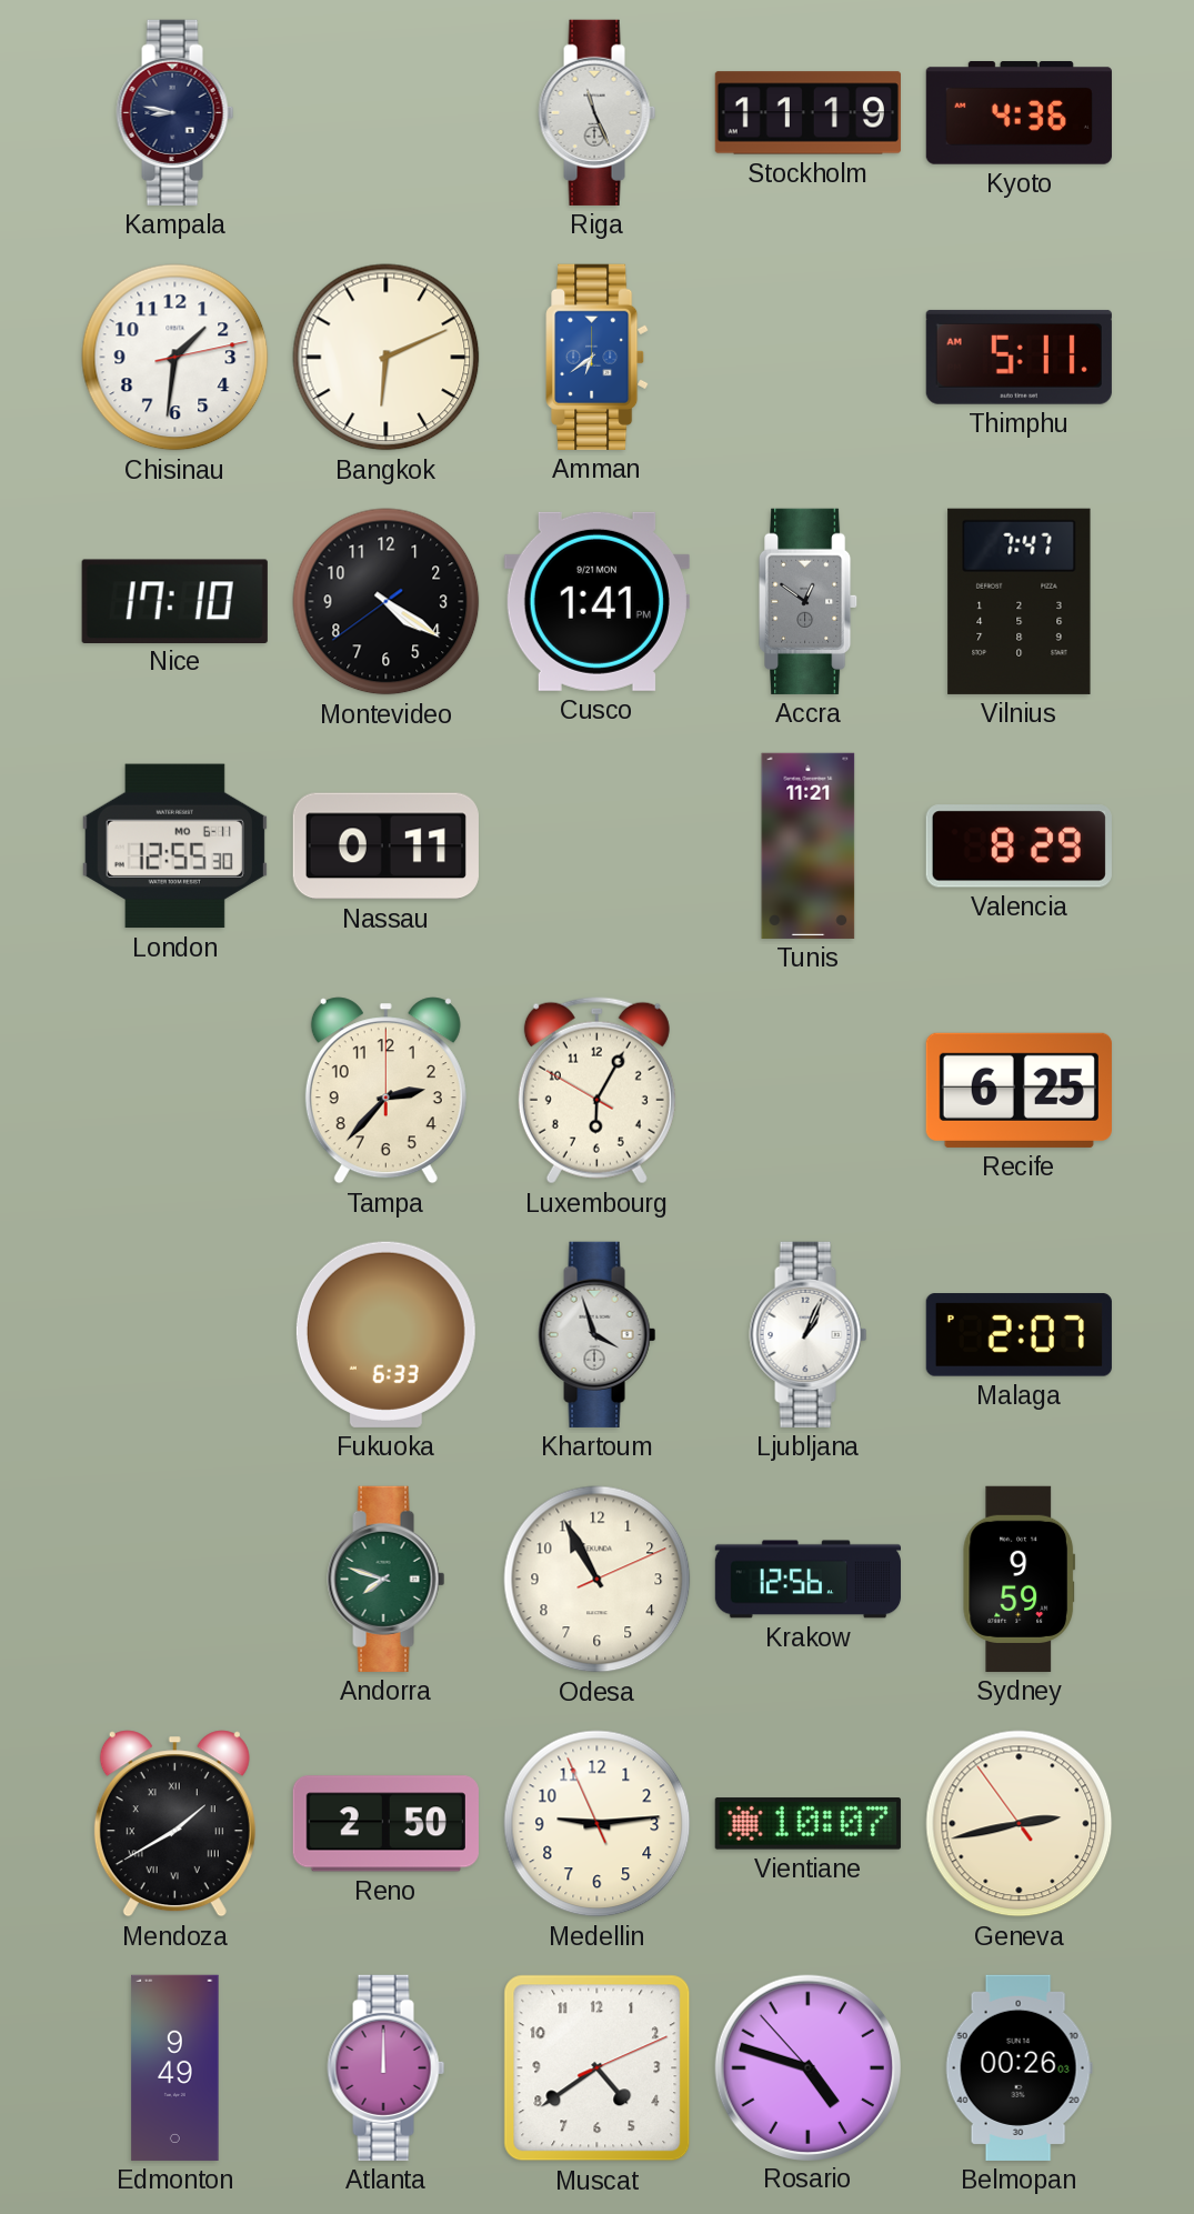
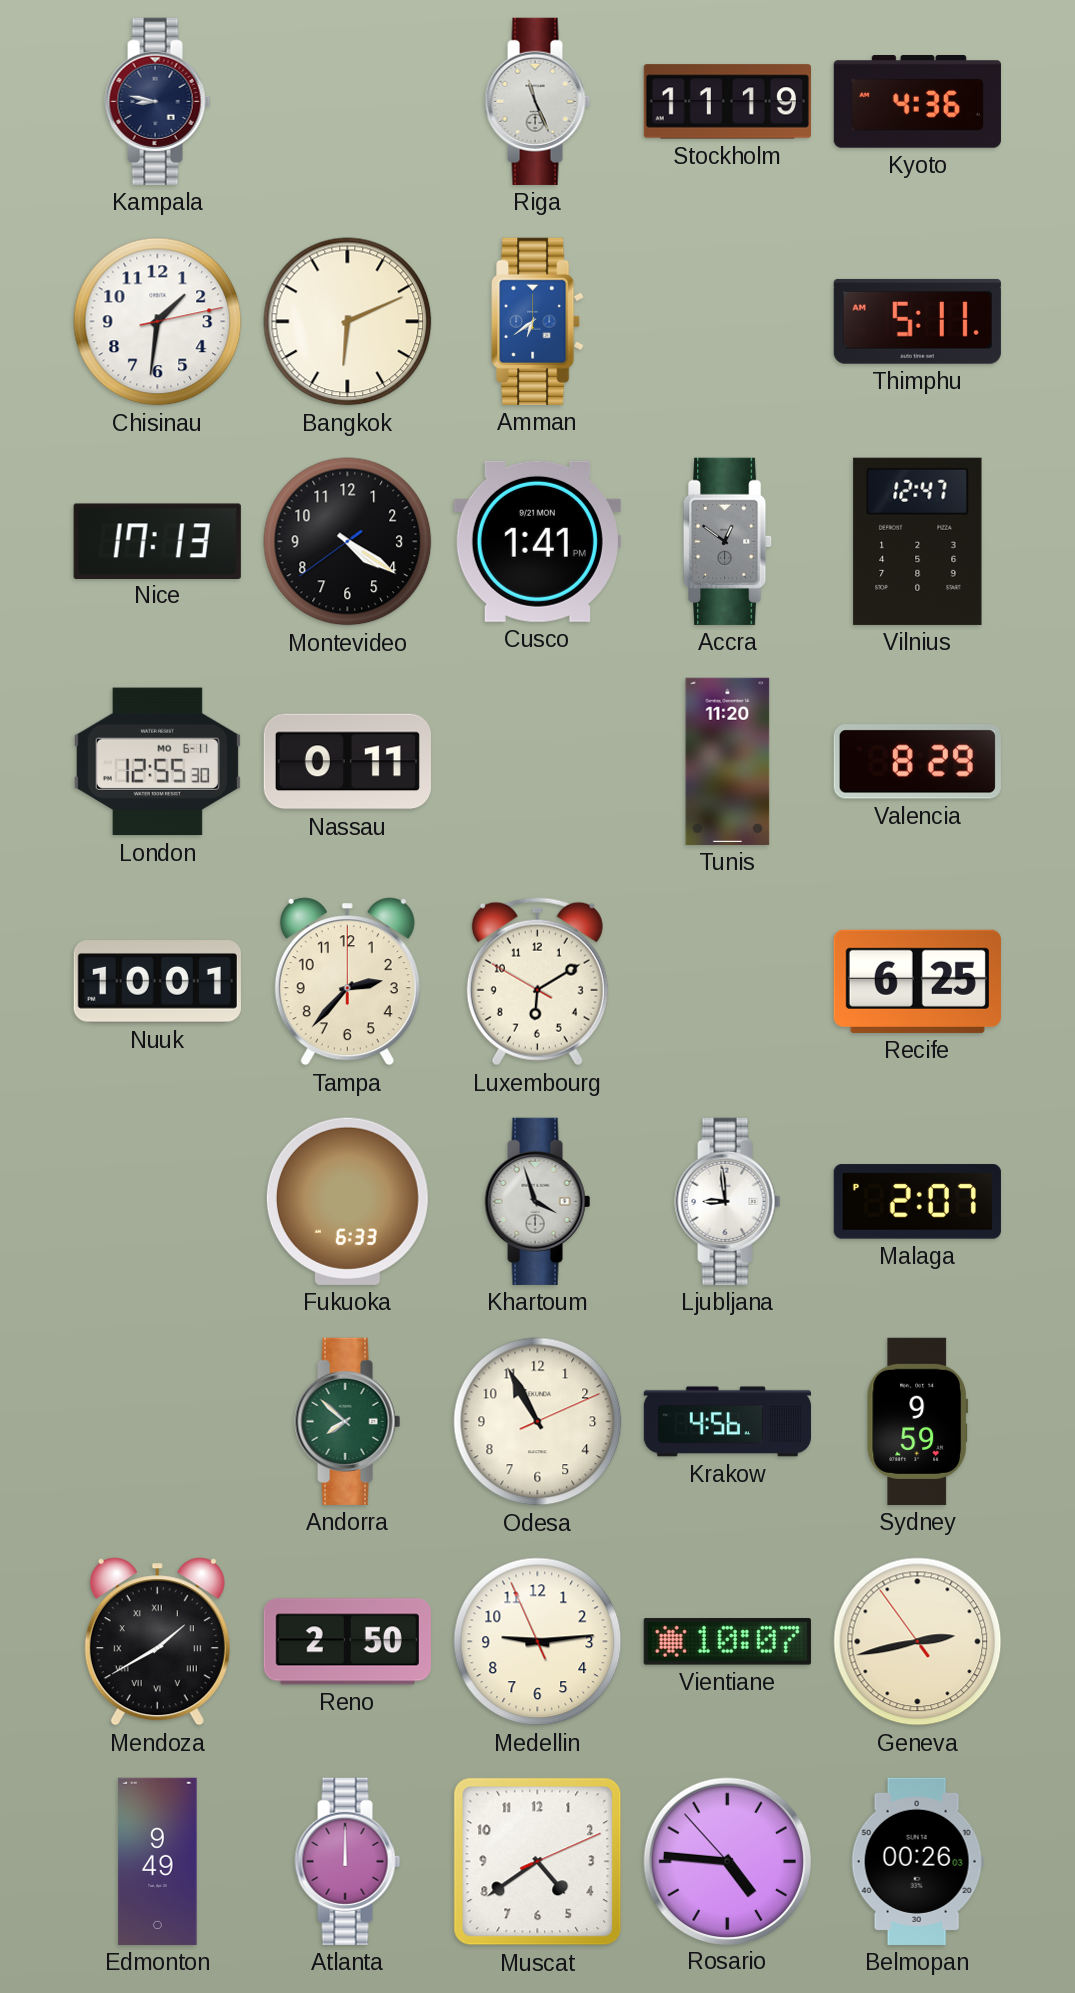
Nice: 17:10 -> 17:13 (157, 541)
Vilnius: 7:47 -> 12:47 (918, 541)
Tunis: 11:21 -> 11:20 (728, 761)
Nuuk: none -> 10:01 (157, 982)
Luxembourg: 6:04 -> 6:09 (537, 982)
Ljubljana: 1:04 -> 8:59 (728, 1201)
Andorra: 7:48 -> 7:52 (348, 1421)
Krakow: 12:56 -> 4:56 (727, 1422)
Rosario: 4:47 -> 4:45 (727, 1861)
